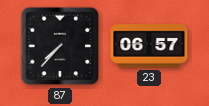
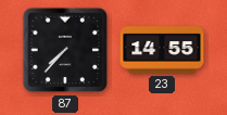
23: 06:57 -> 14:55 (162, 50)
